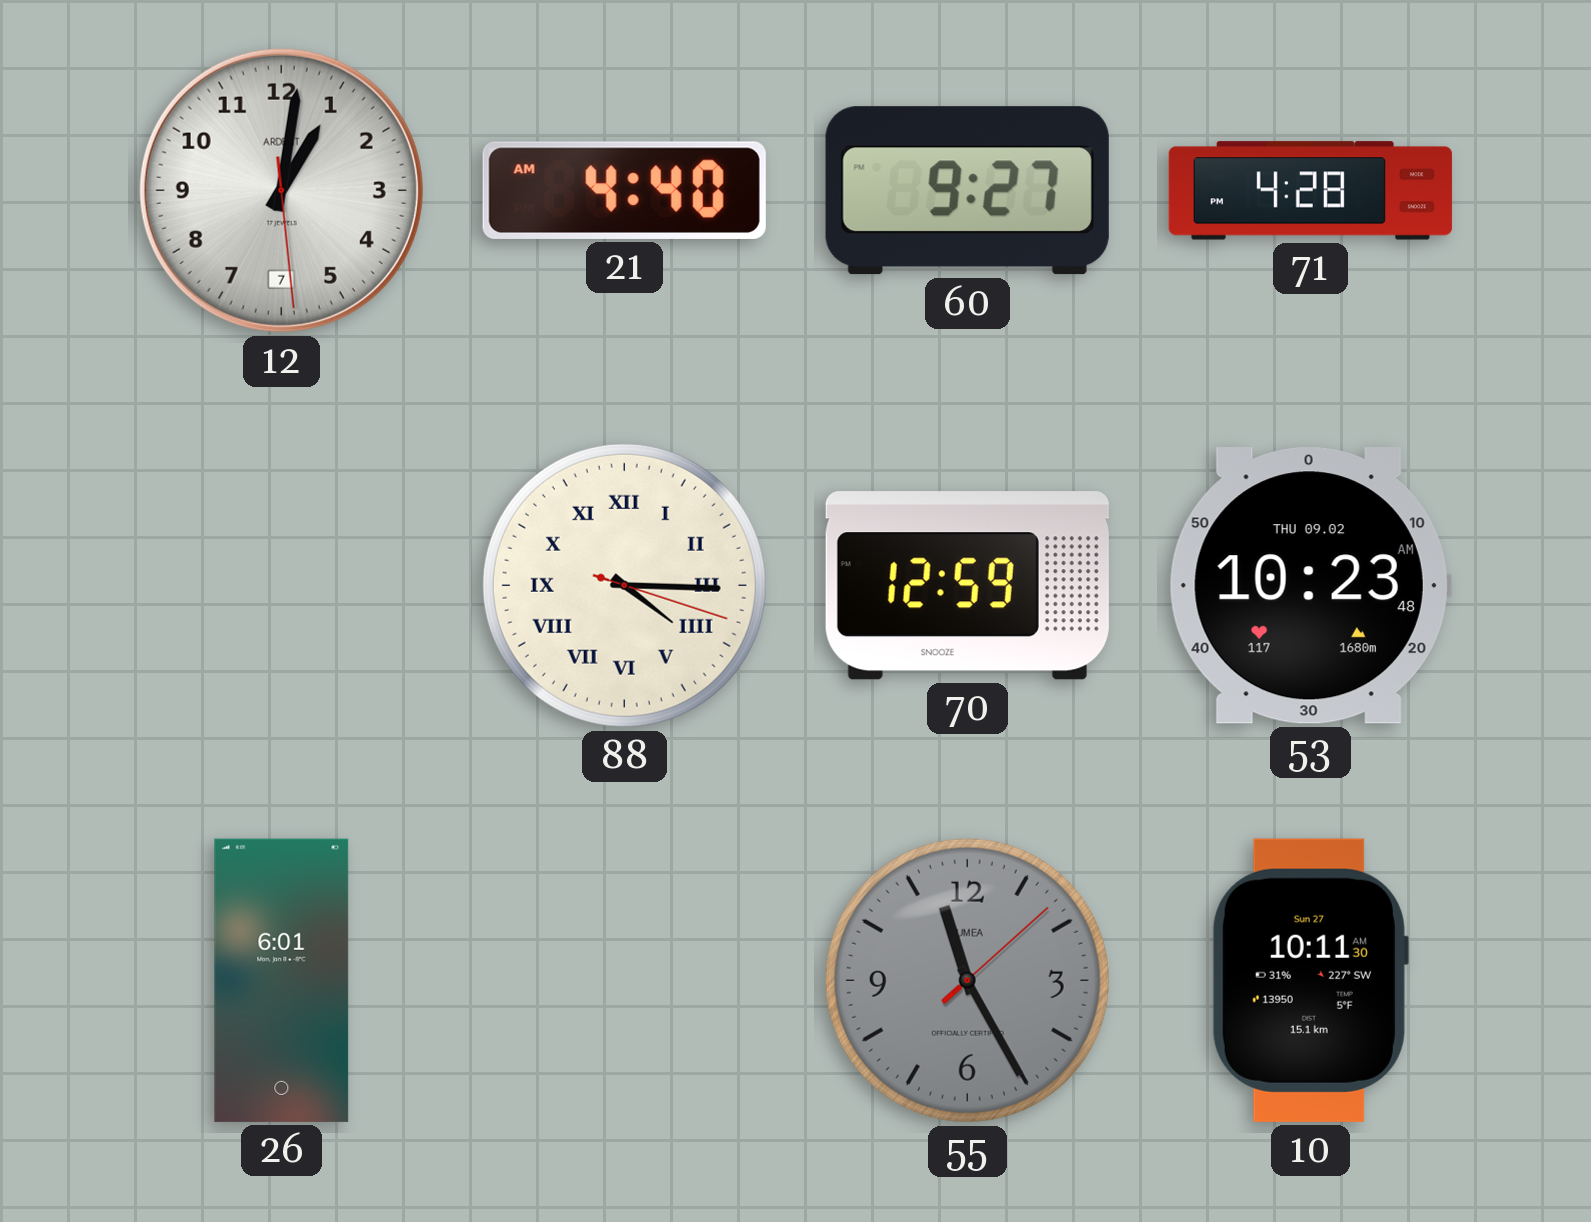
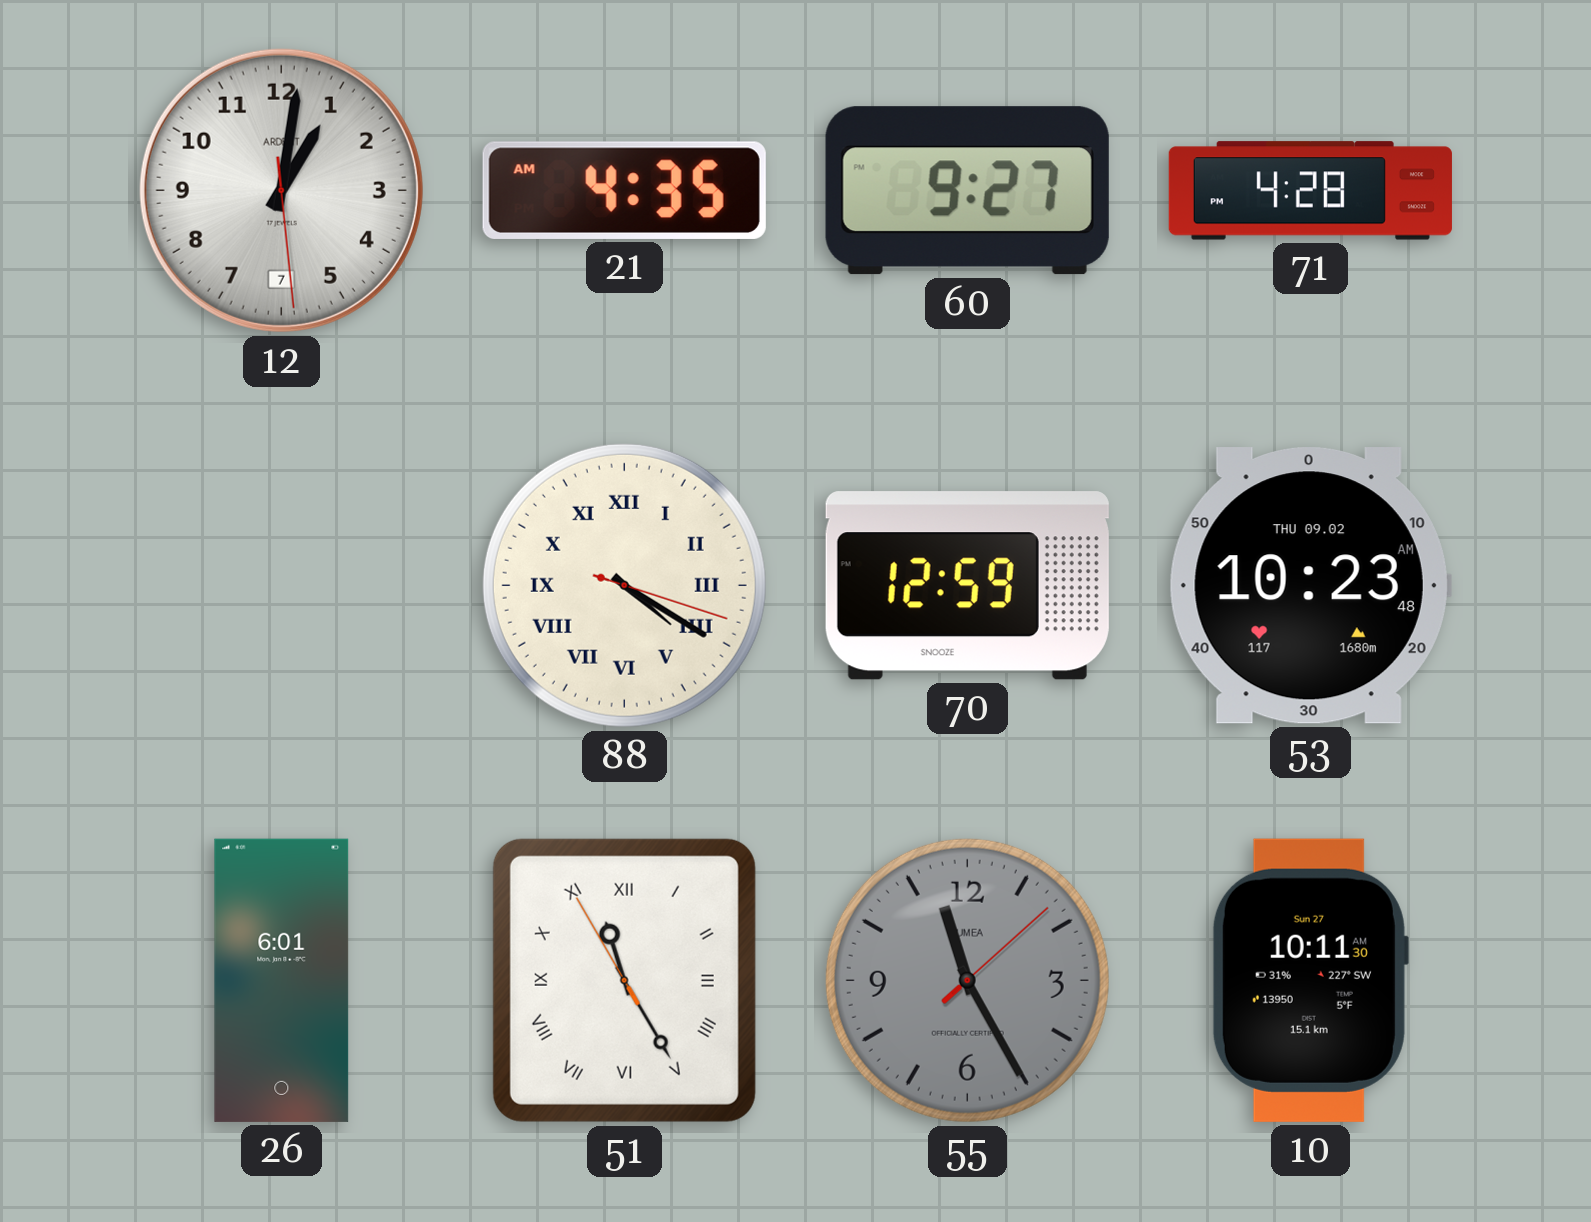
21: 4:40 -> 4:35 (624, 190)
88: 4:15 -> 4:20 (624, 585)
51: none -> 11:24 (624, 980)
